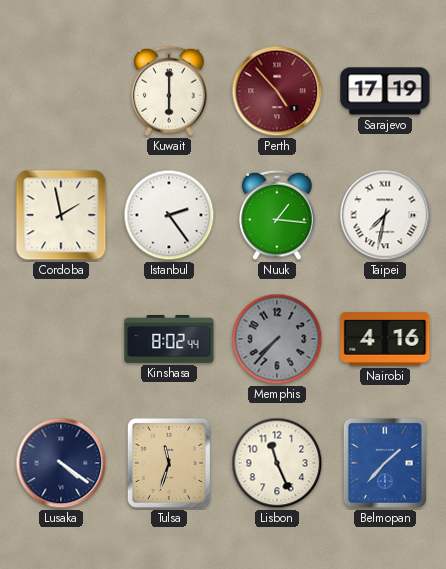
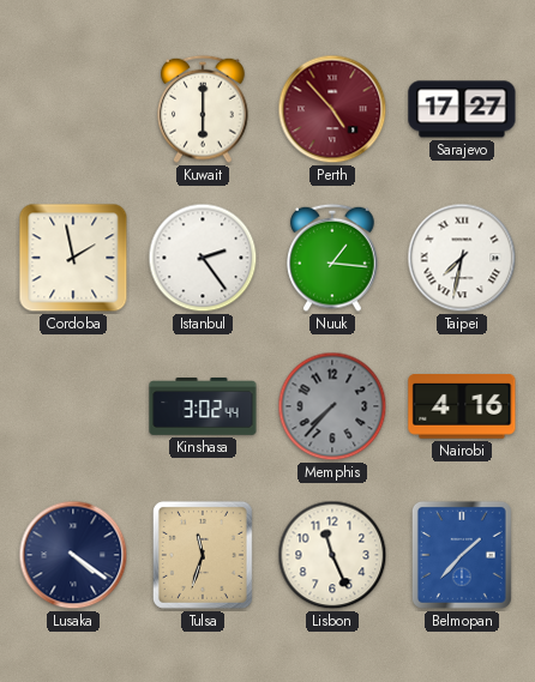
Sarajevo: 17:19 -> 17:27 (462, 109)
Kinshasa: 8:02 -> 3:02 (203, 408)
